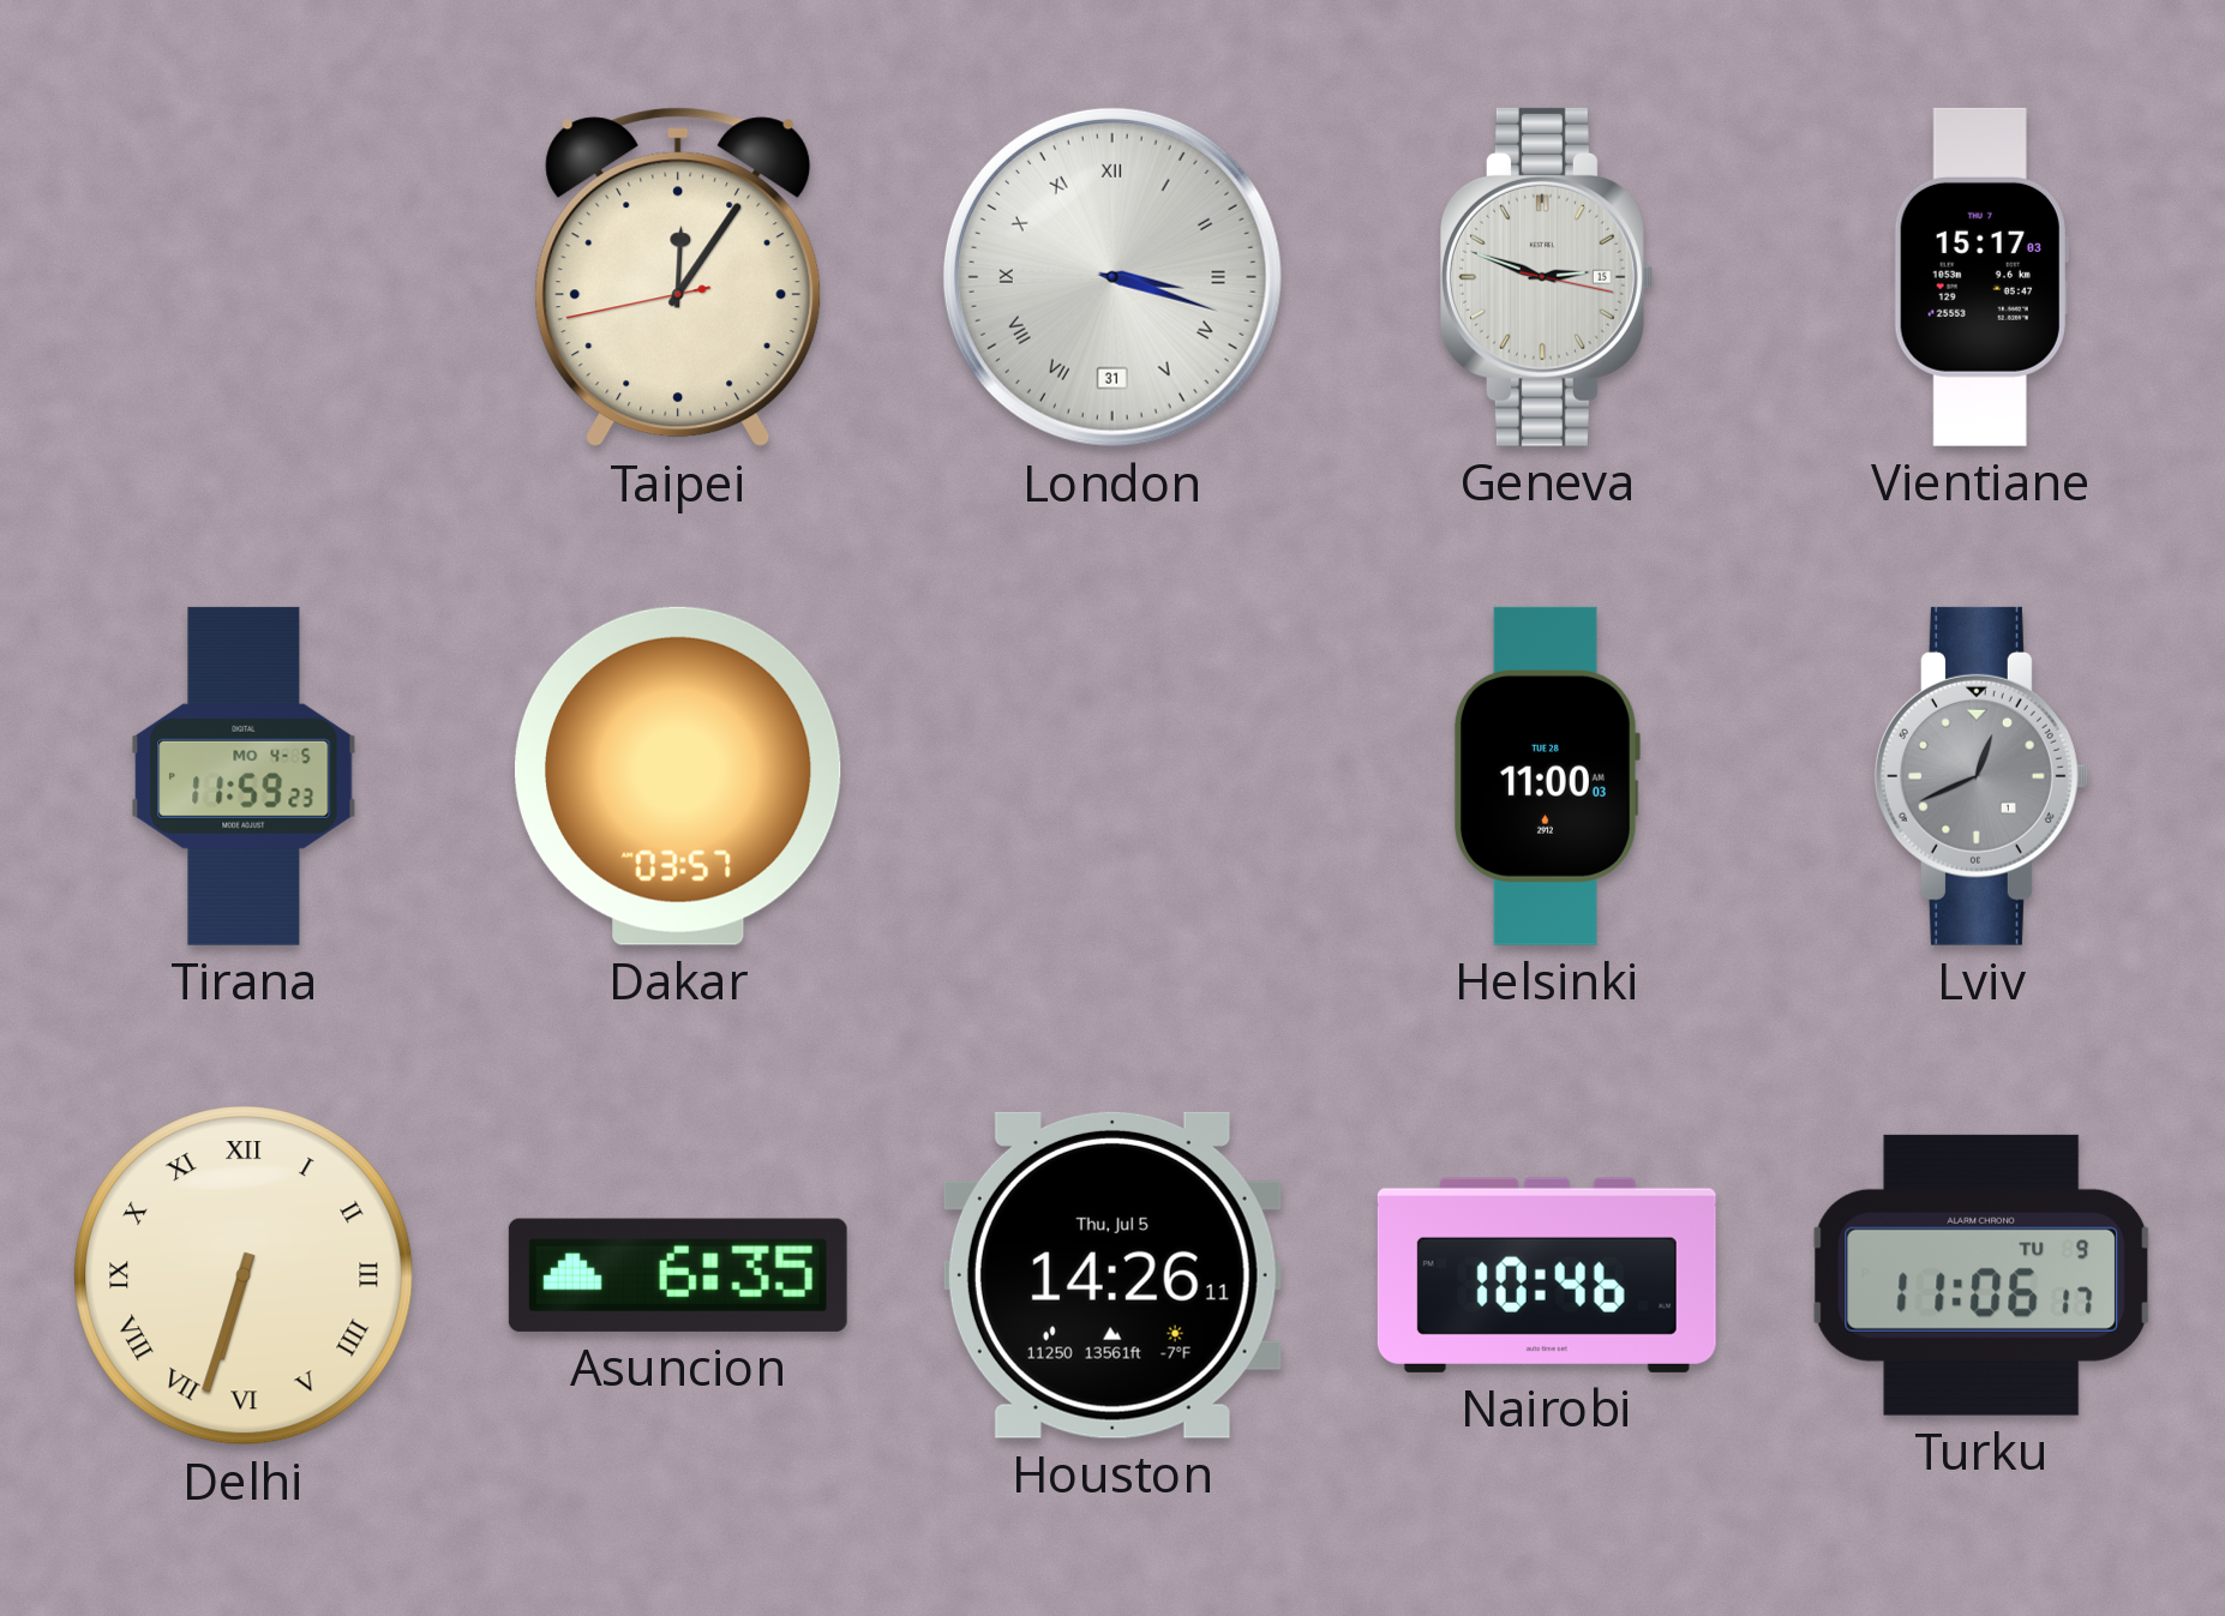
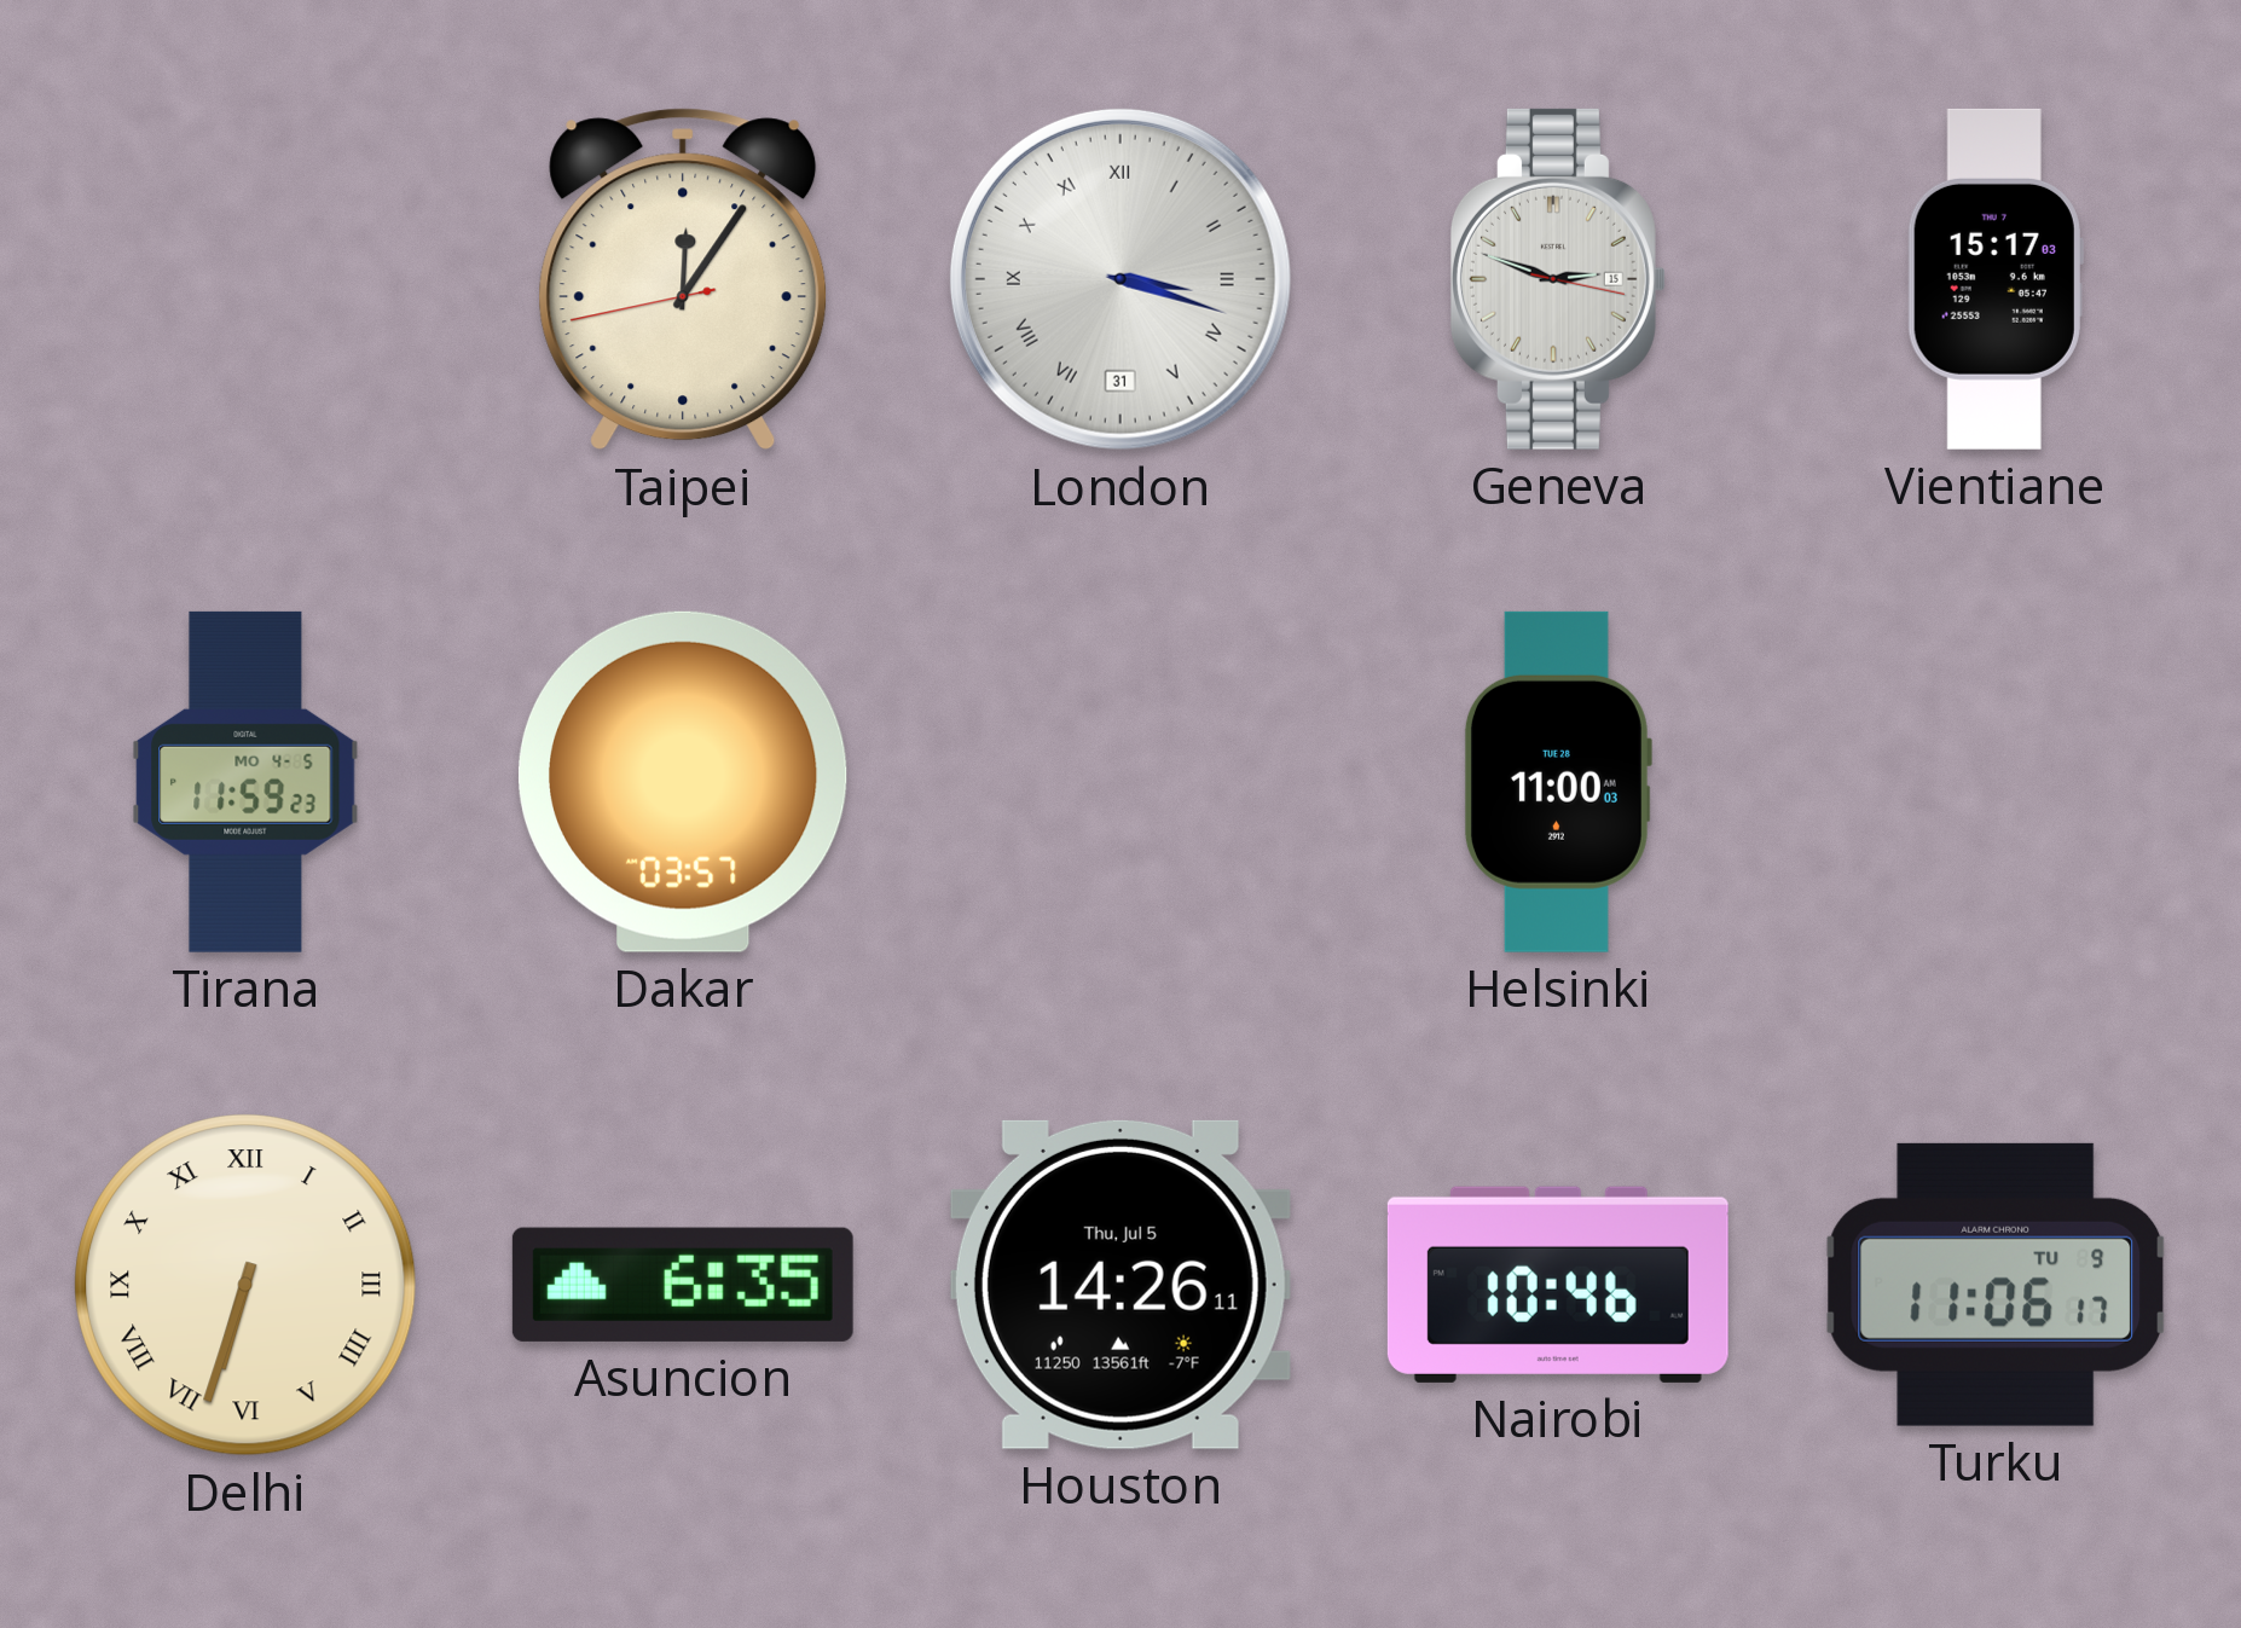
Lviv: 12:41 -> none (1981, 776)
